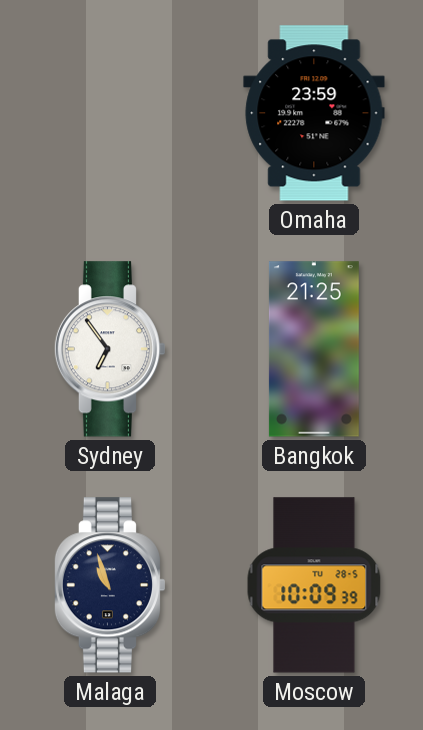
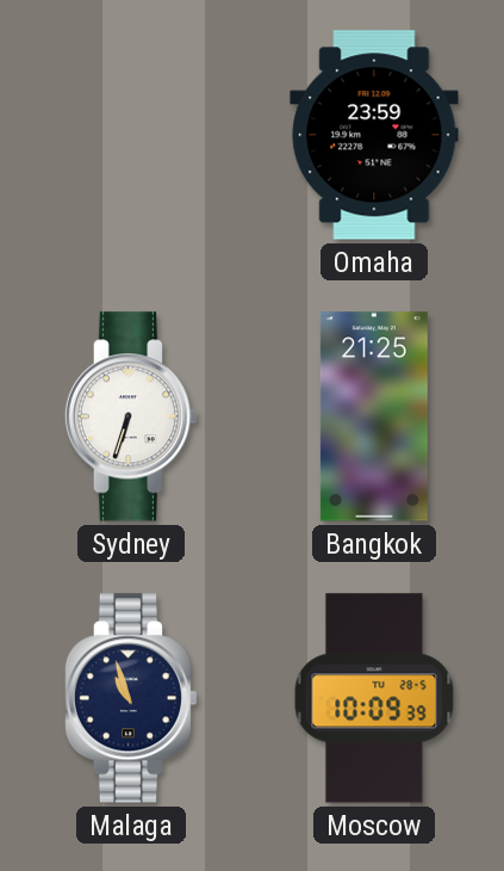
Sydney: 6:54 -> 6:33 (131, 416)
